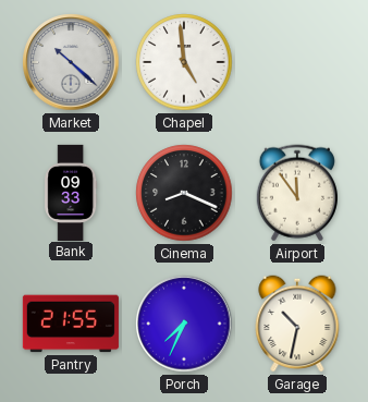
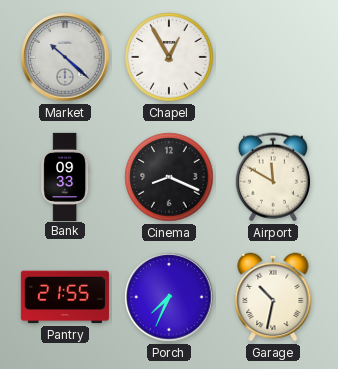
Chapel: 4:59 -> 12:55 (169, 57)
Airport: 11:54 -> 11:50 (273, 177)
